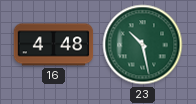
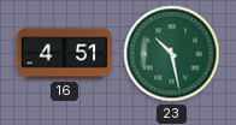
16: 4:48 -> 4:51 (65, 54)
